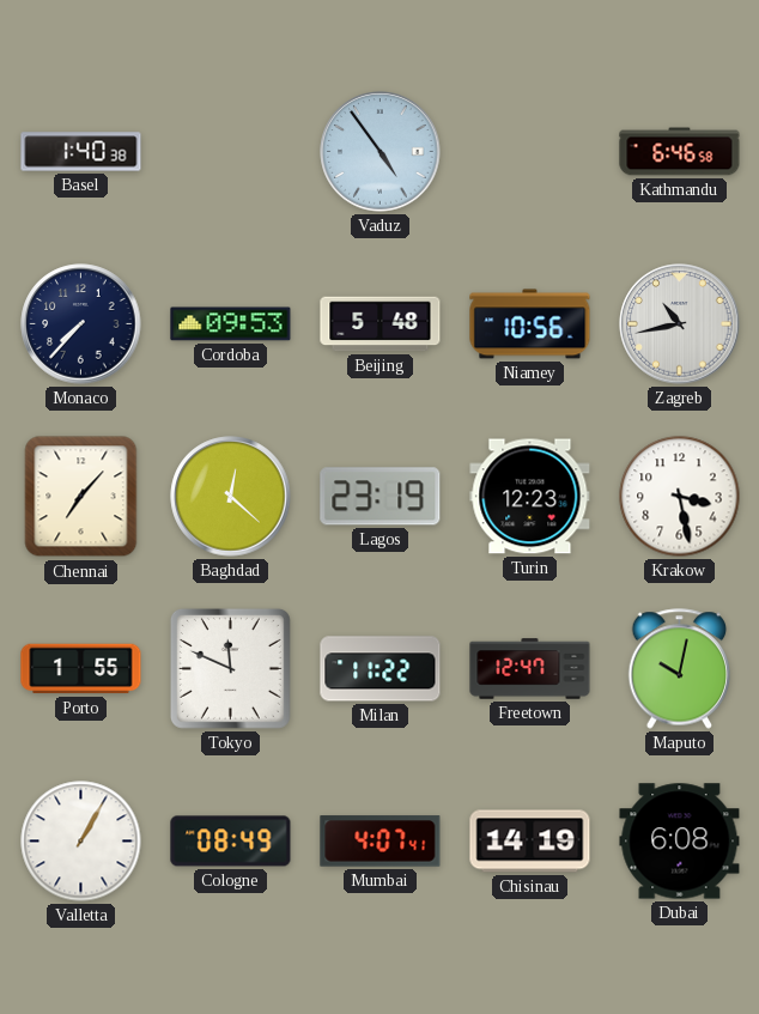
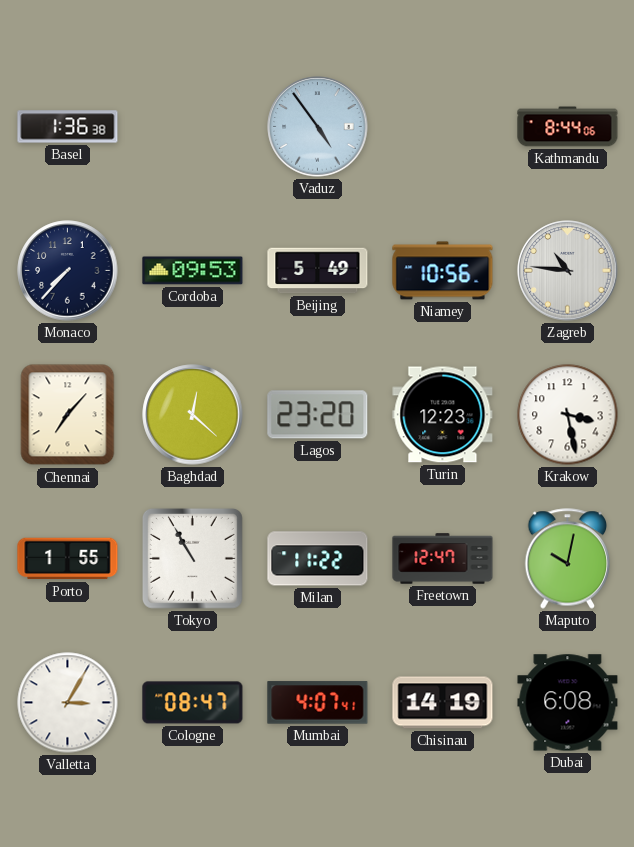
Basel: 1:40 -> 1:36 (68, 127)
Kathmandu: 6:46 -> 8:44 (568, 127)
Beijing: 5:48 -> 5:49 (318, 271)
Zagreb: 10:43 -> 10:46 (568, 271)
Lagos: 23:19 -> 23:20 (318, 415)
Tokyo: 11:49 -> 10:55 (192, 558)
Valletta: 1:05 -> 3:05 (68, 703)
Cologne: 08:49 -> 08:47 (193, 703)
